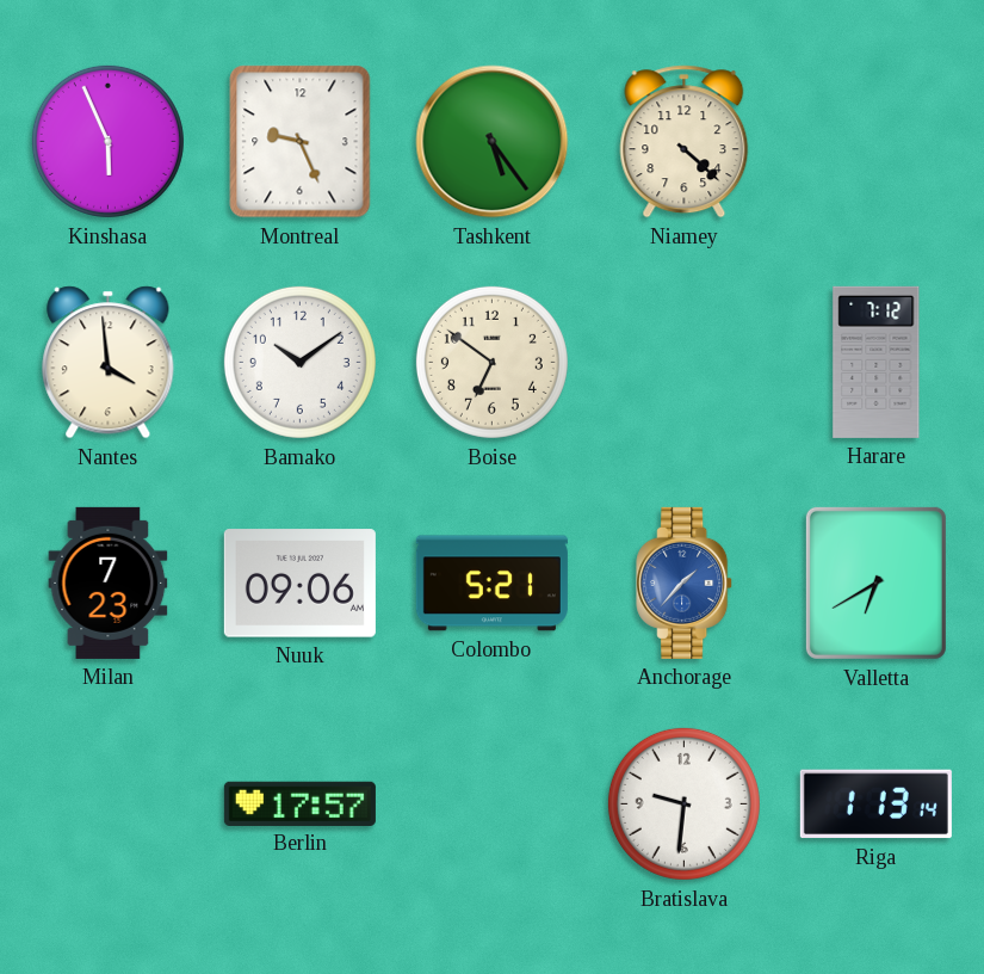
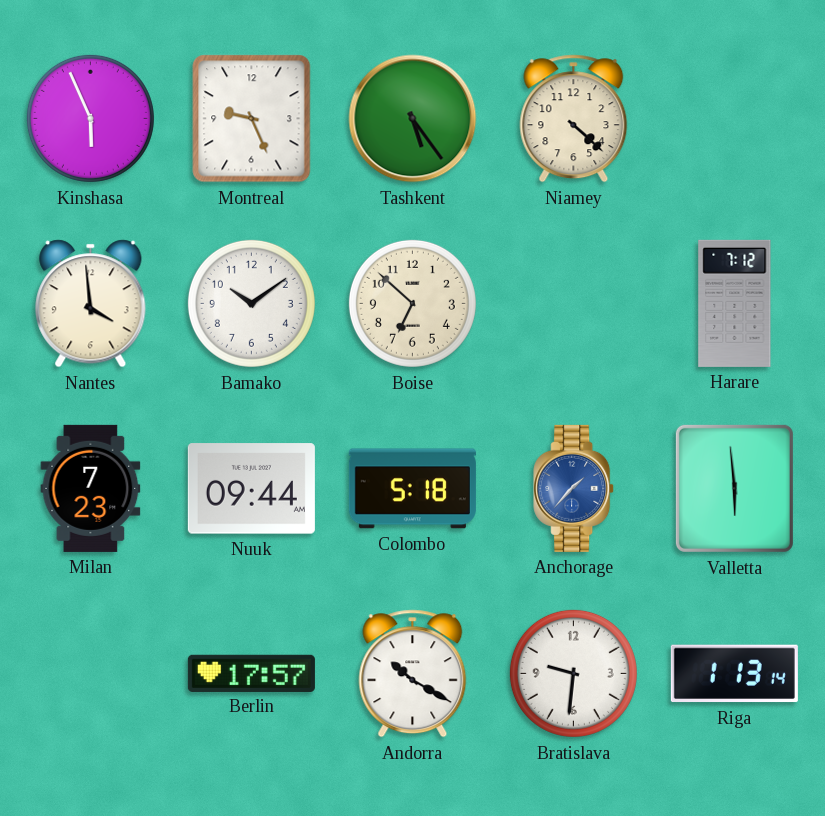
Boise: 6:51 -> 6:52 (412, 303)
Nuuk: 09:06 -> 09:44 (251, 489)
Colombo: 5:21 -> 5:18 (412, 489)
Valletta: 6:40 -> 5:59 (734, 488)
Andorra: none -> 10:20 (413, 674)
